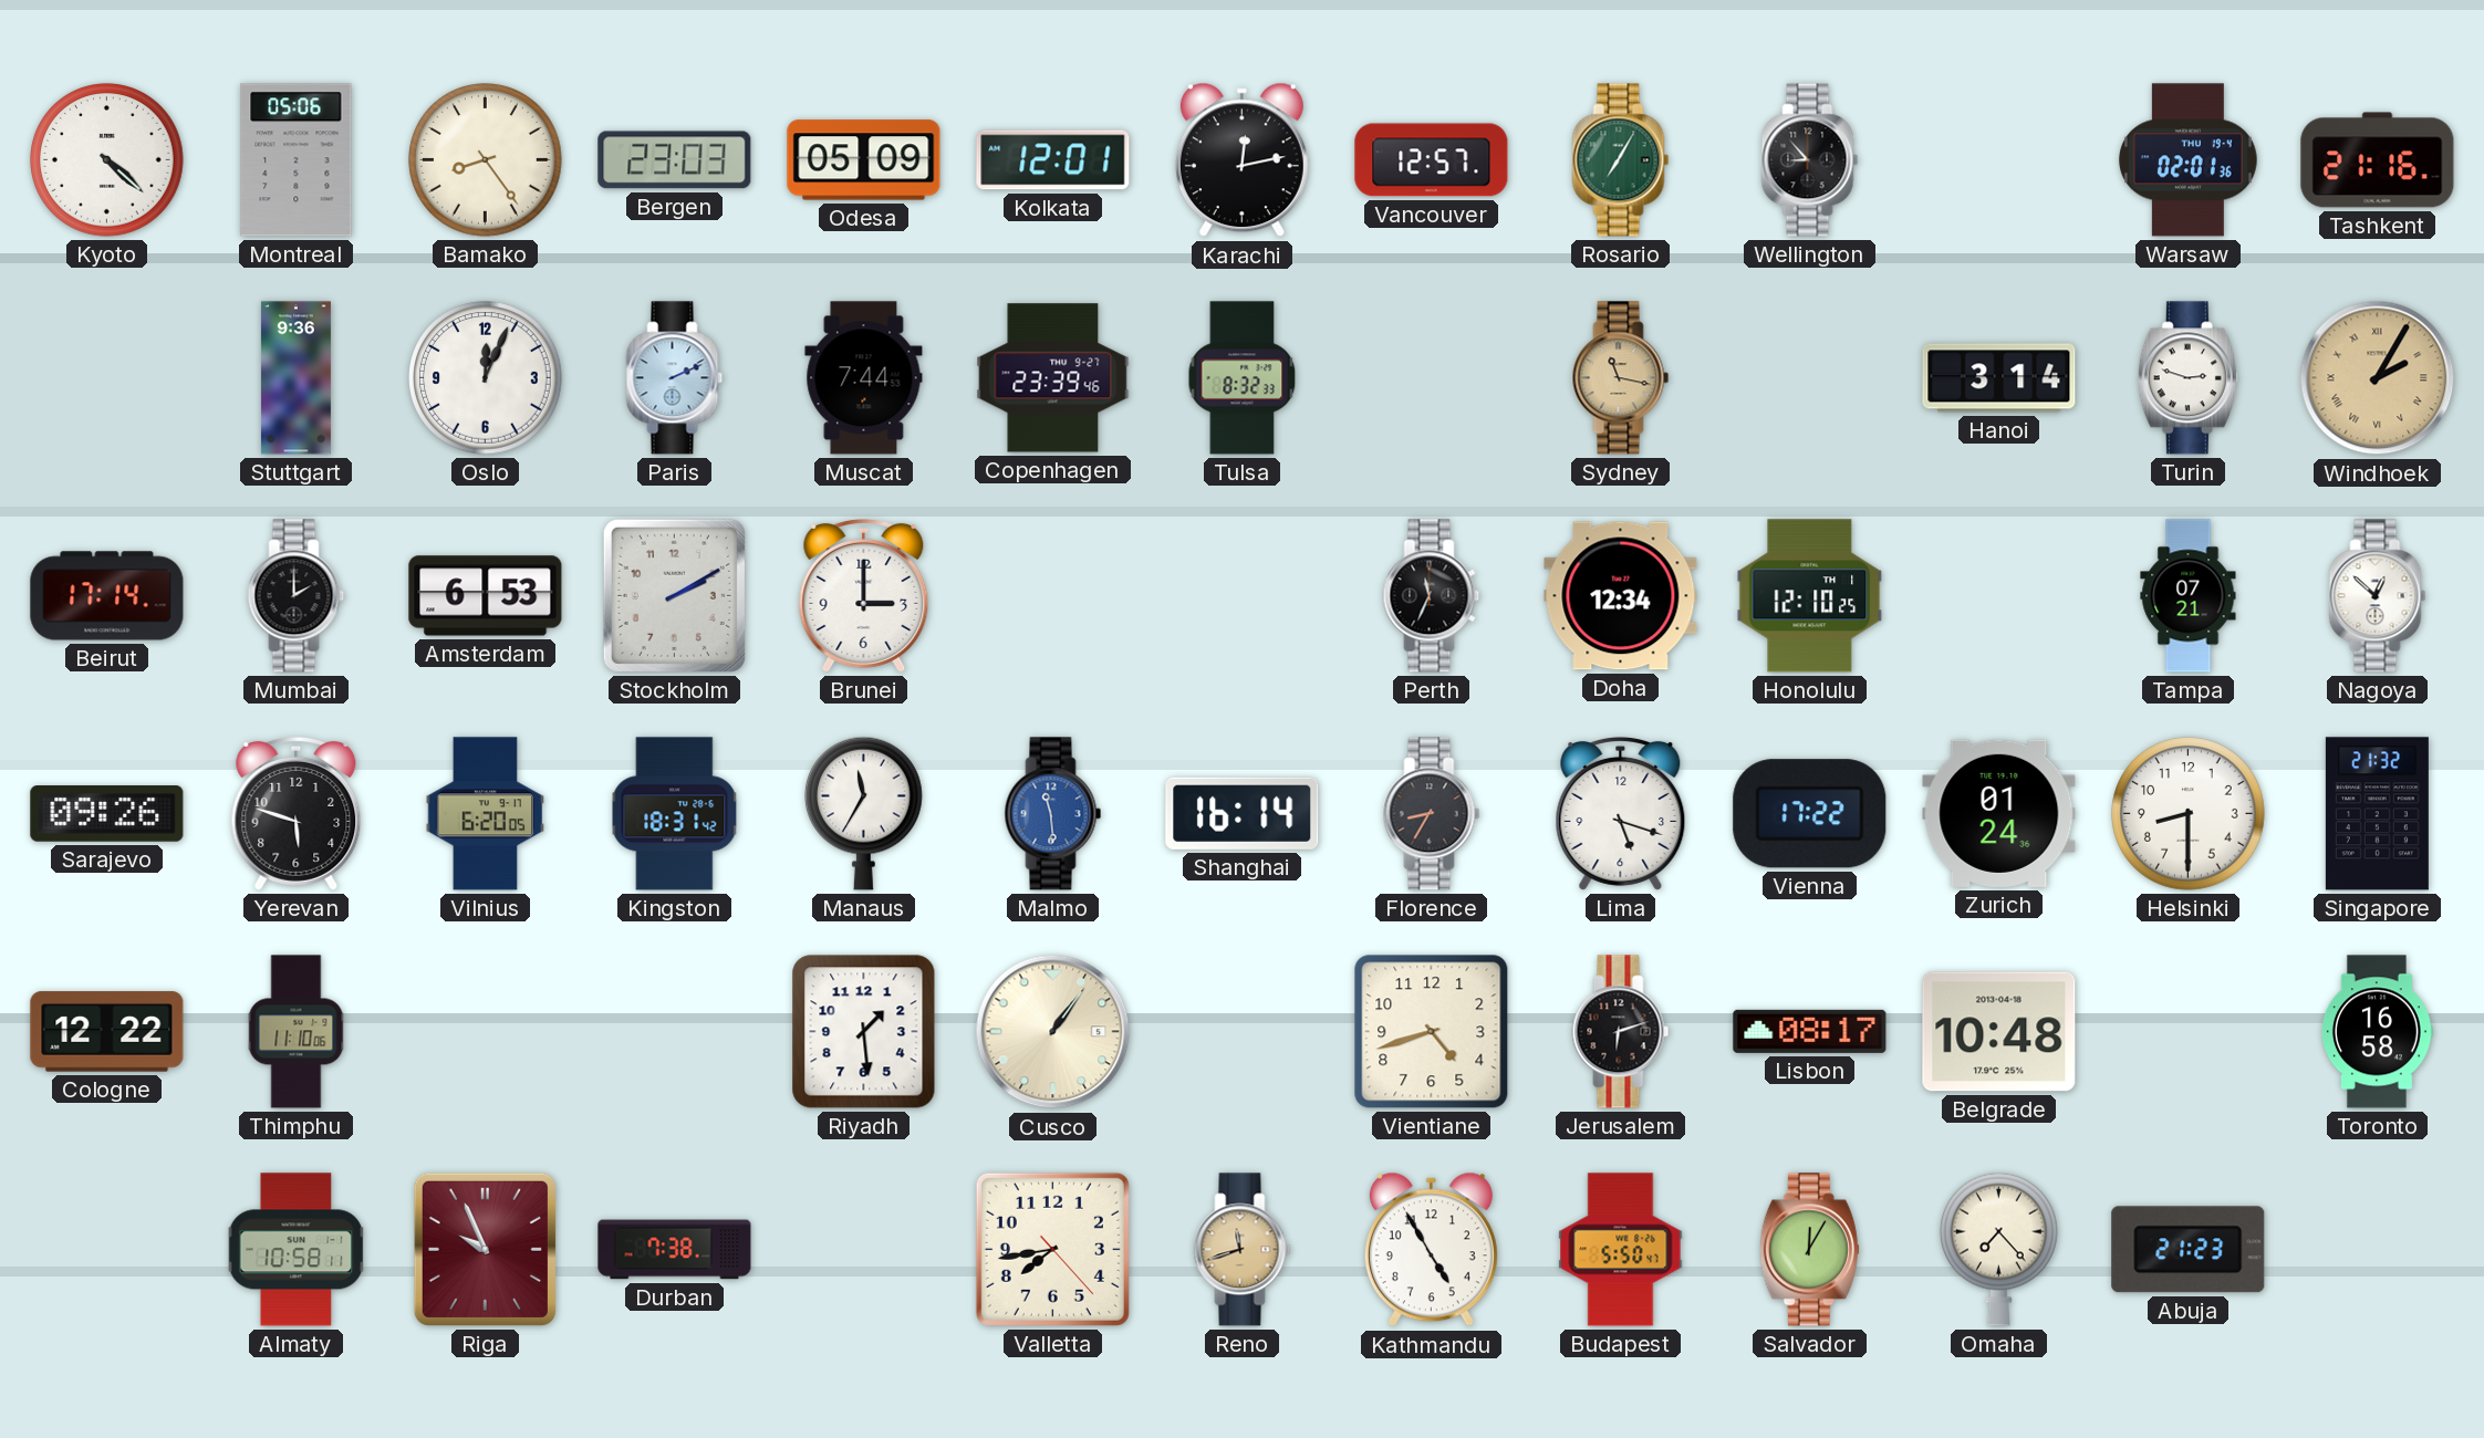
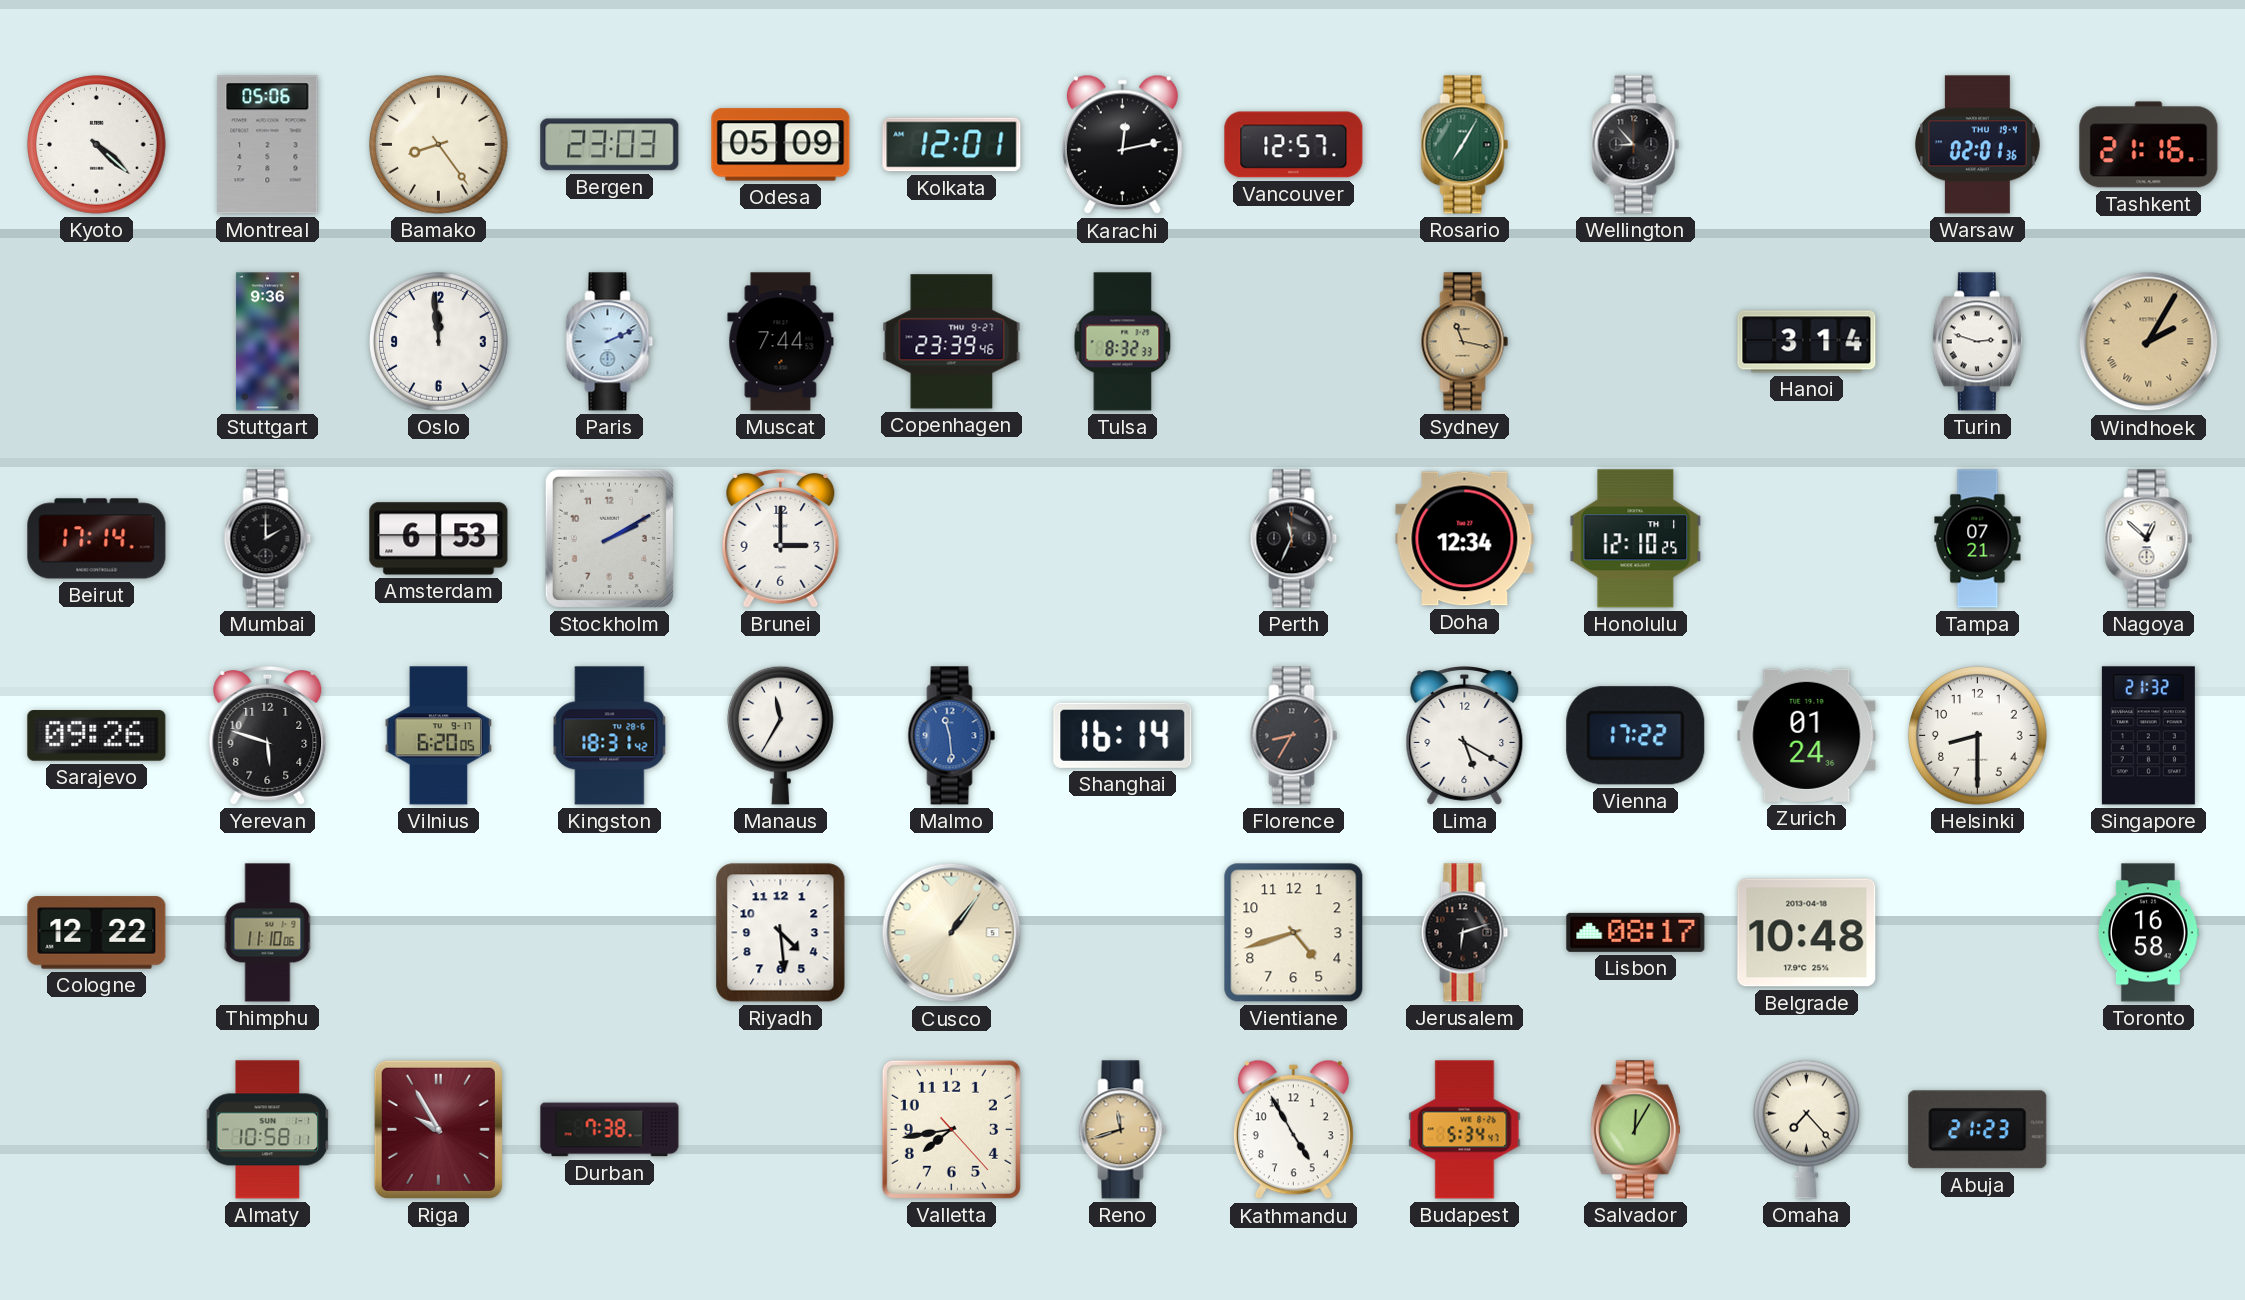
Oslo: 12:04 -> 11:59 (439, 342)
Lima: 5:18 -> 5:20 (1465, 735)
Riyadh: 1:29 -> 4:29 (781, 933)
Riga: 9:56 -> 9:55 (438, 1129)
Budapest: 5:50 -> 5:34 (1465, 1130)
